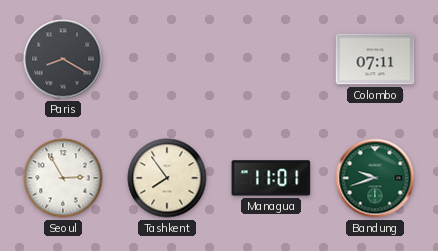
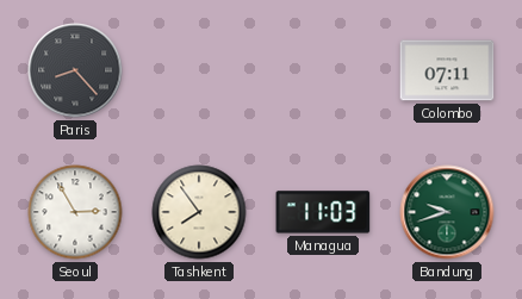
Paris: 8:20 -> 8:23 (75, 70)
Managua: 11:01 -> 11:03 (323, 212)
